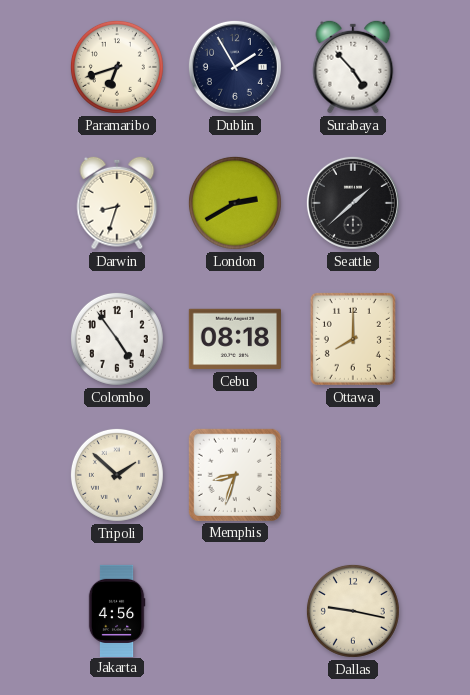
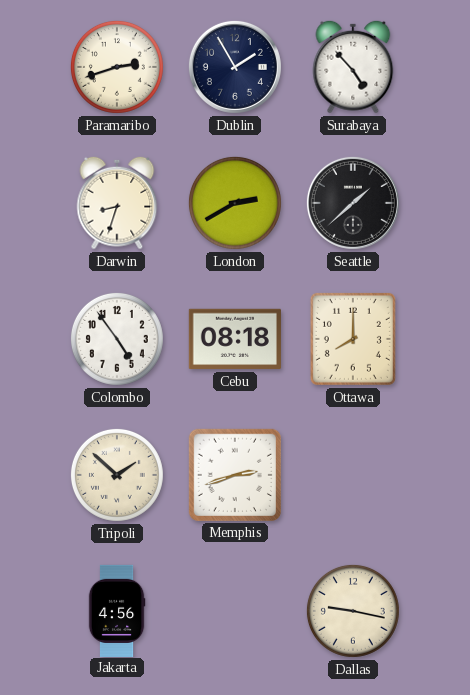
Paramaribo: 6:42 -> 2:42 (117, 67)
Memphis: 8:33 -> 2:42 (235, 475)
